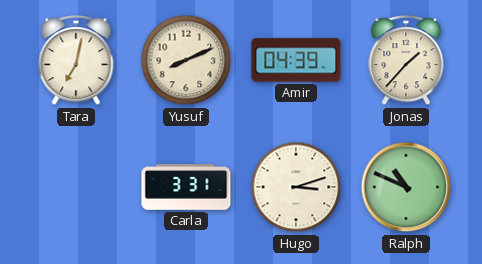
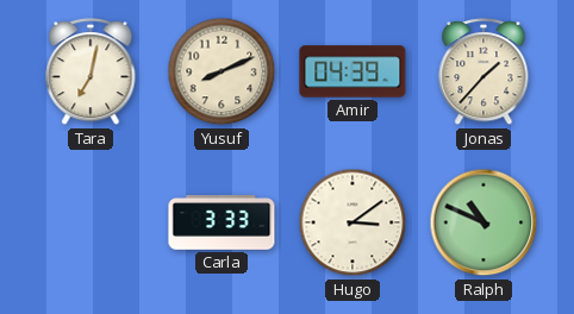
Carla: 3:31 -> 3:33 (222, 222)
Hugo: 3:12 -> 3:09 (352, 222)
